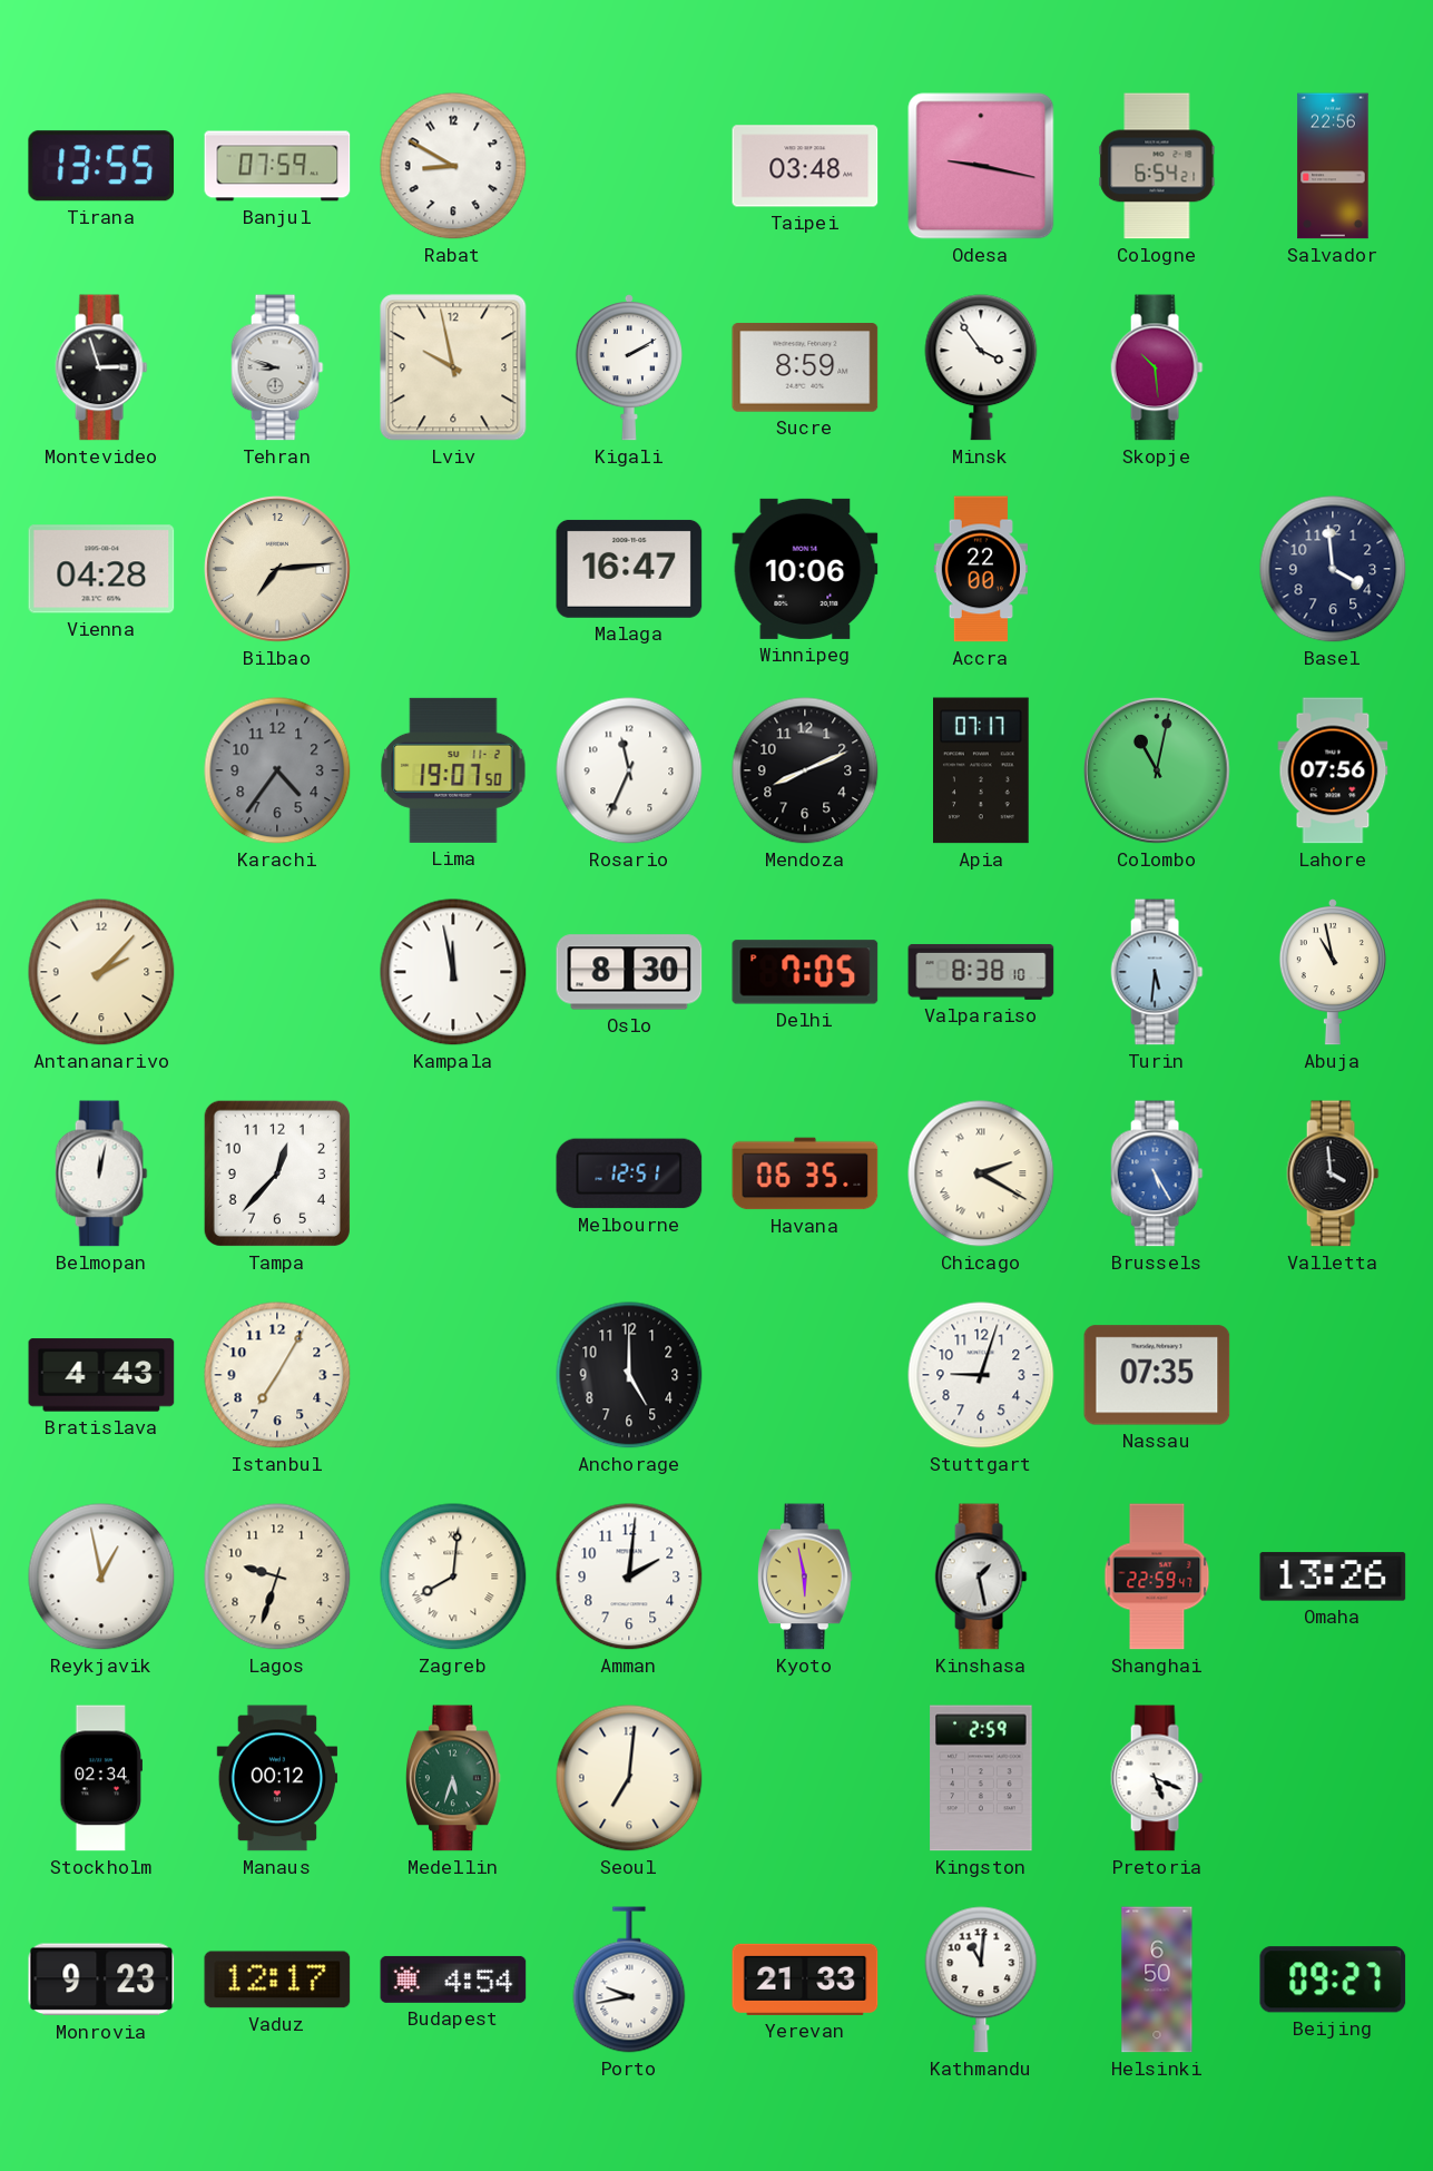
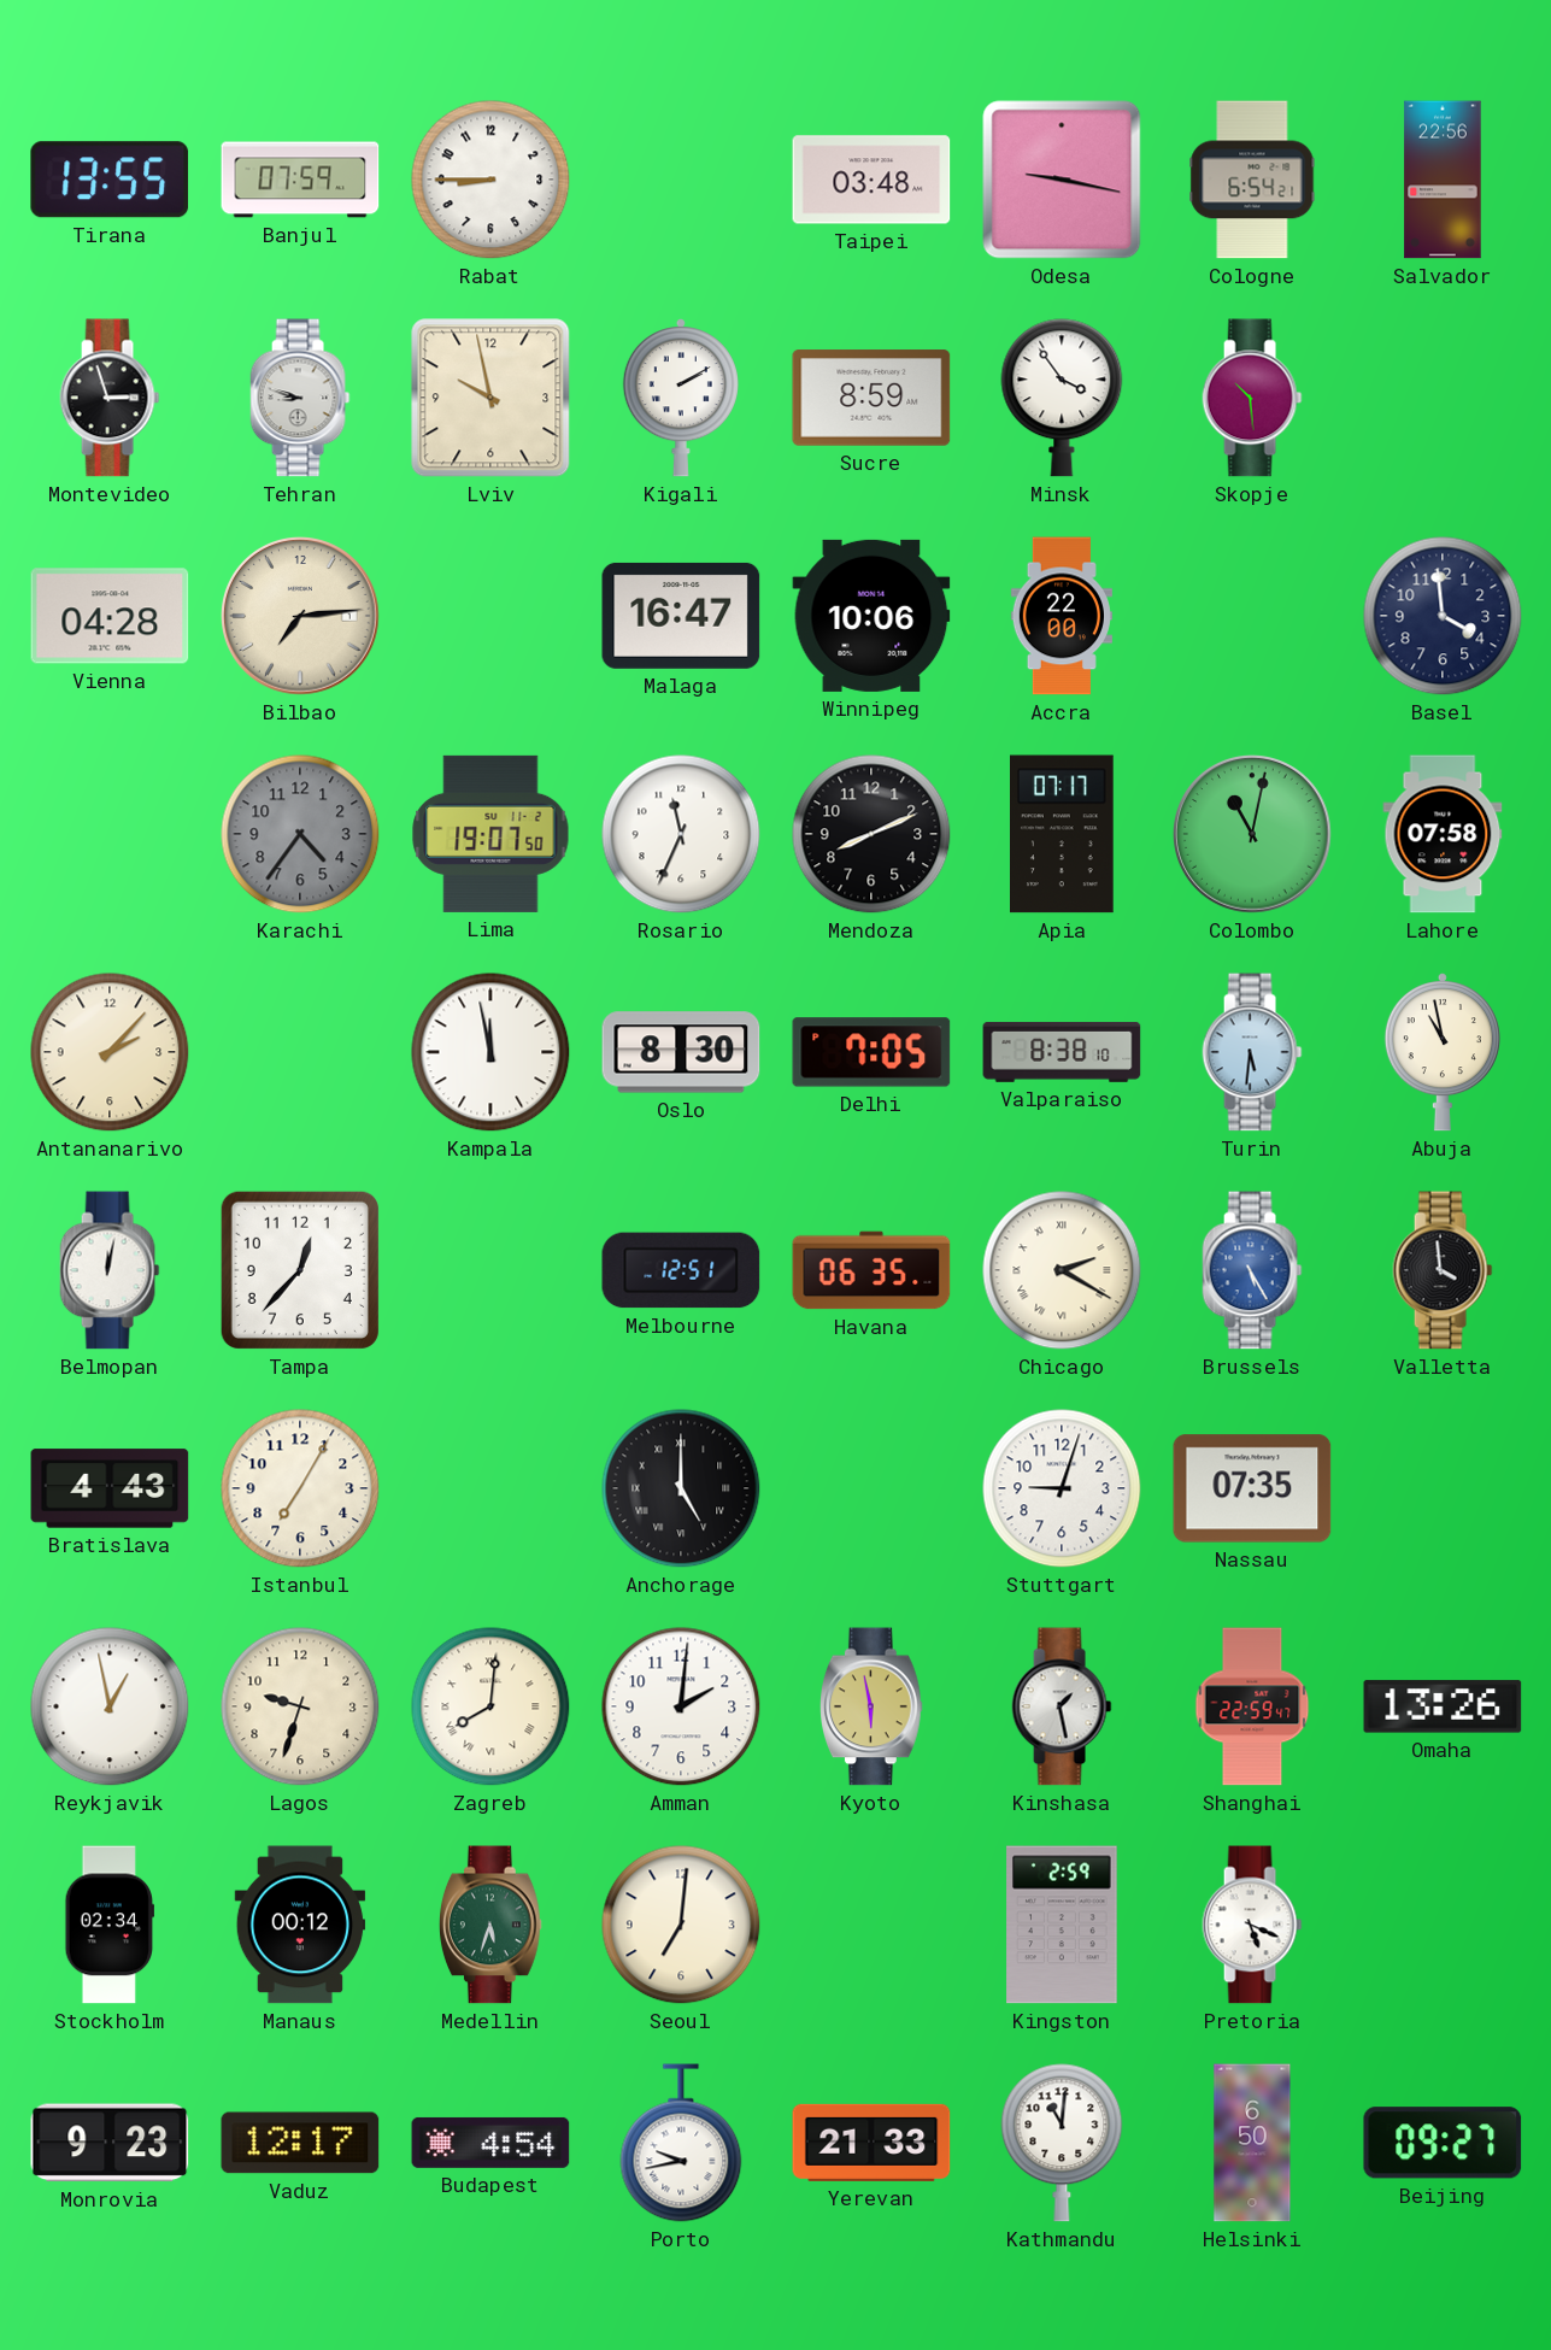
Rabat: 8:50 -> 8:45 (490, 180)
Lahore: 07:56 -> 07:58 (1443, 834)
Anchorage numerals: Arabic -> Roman (681, 1488)
